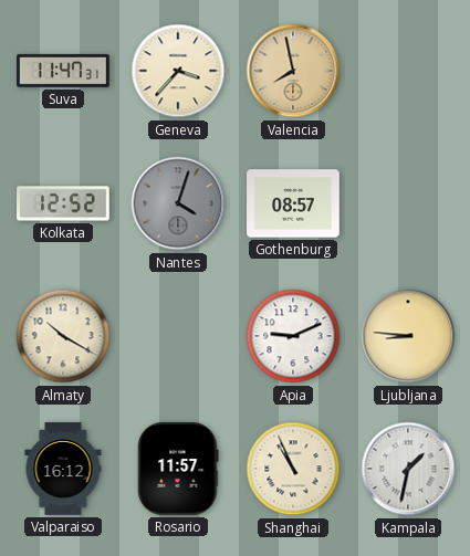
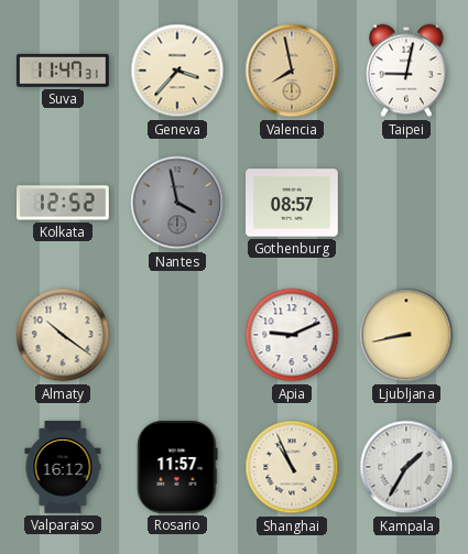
Taipei: none -> 9:02 (407, 70)
Nantes: 4:03 -> 3:58 (177, 203)
Almaty: 10:20 -> 10:21 (63, 335)
Ljubljana: 8:46 -> 8:43 (406, 335)
Kampala: 1:32 -> 1:35 (406, 467)
